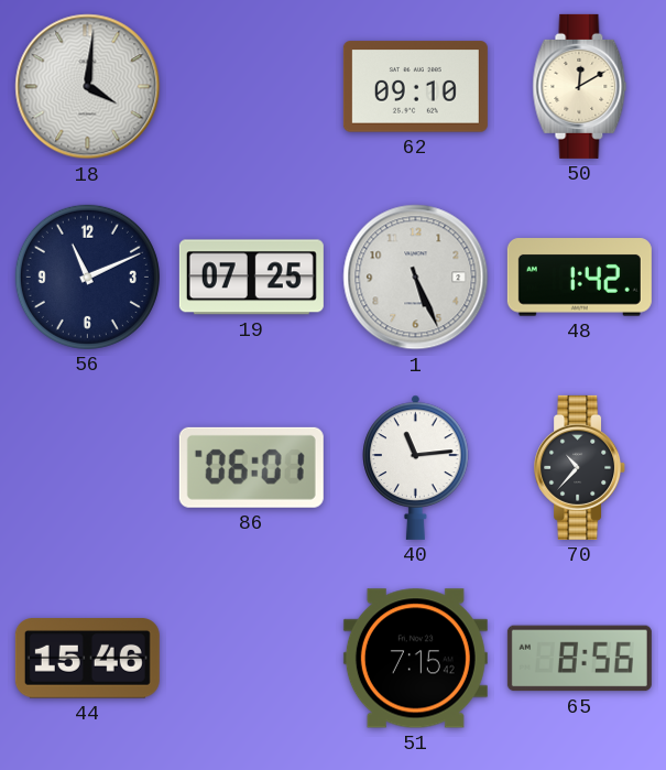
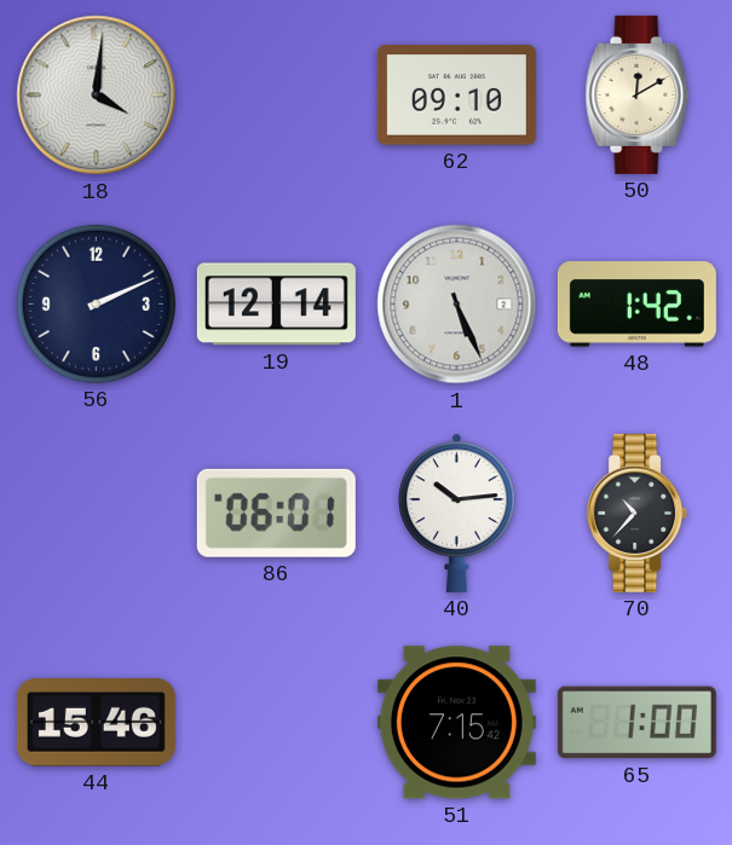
56: 11:11 -> 2:11 (96, 303)
19: 07:25 -> 12:14 (276, 305)
40: 11:14 -> 10:14 (457, 513)
65: 8:56 -> 1:00 (636, 723)
